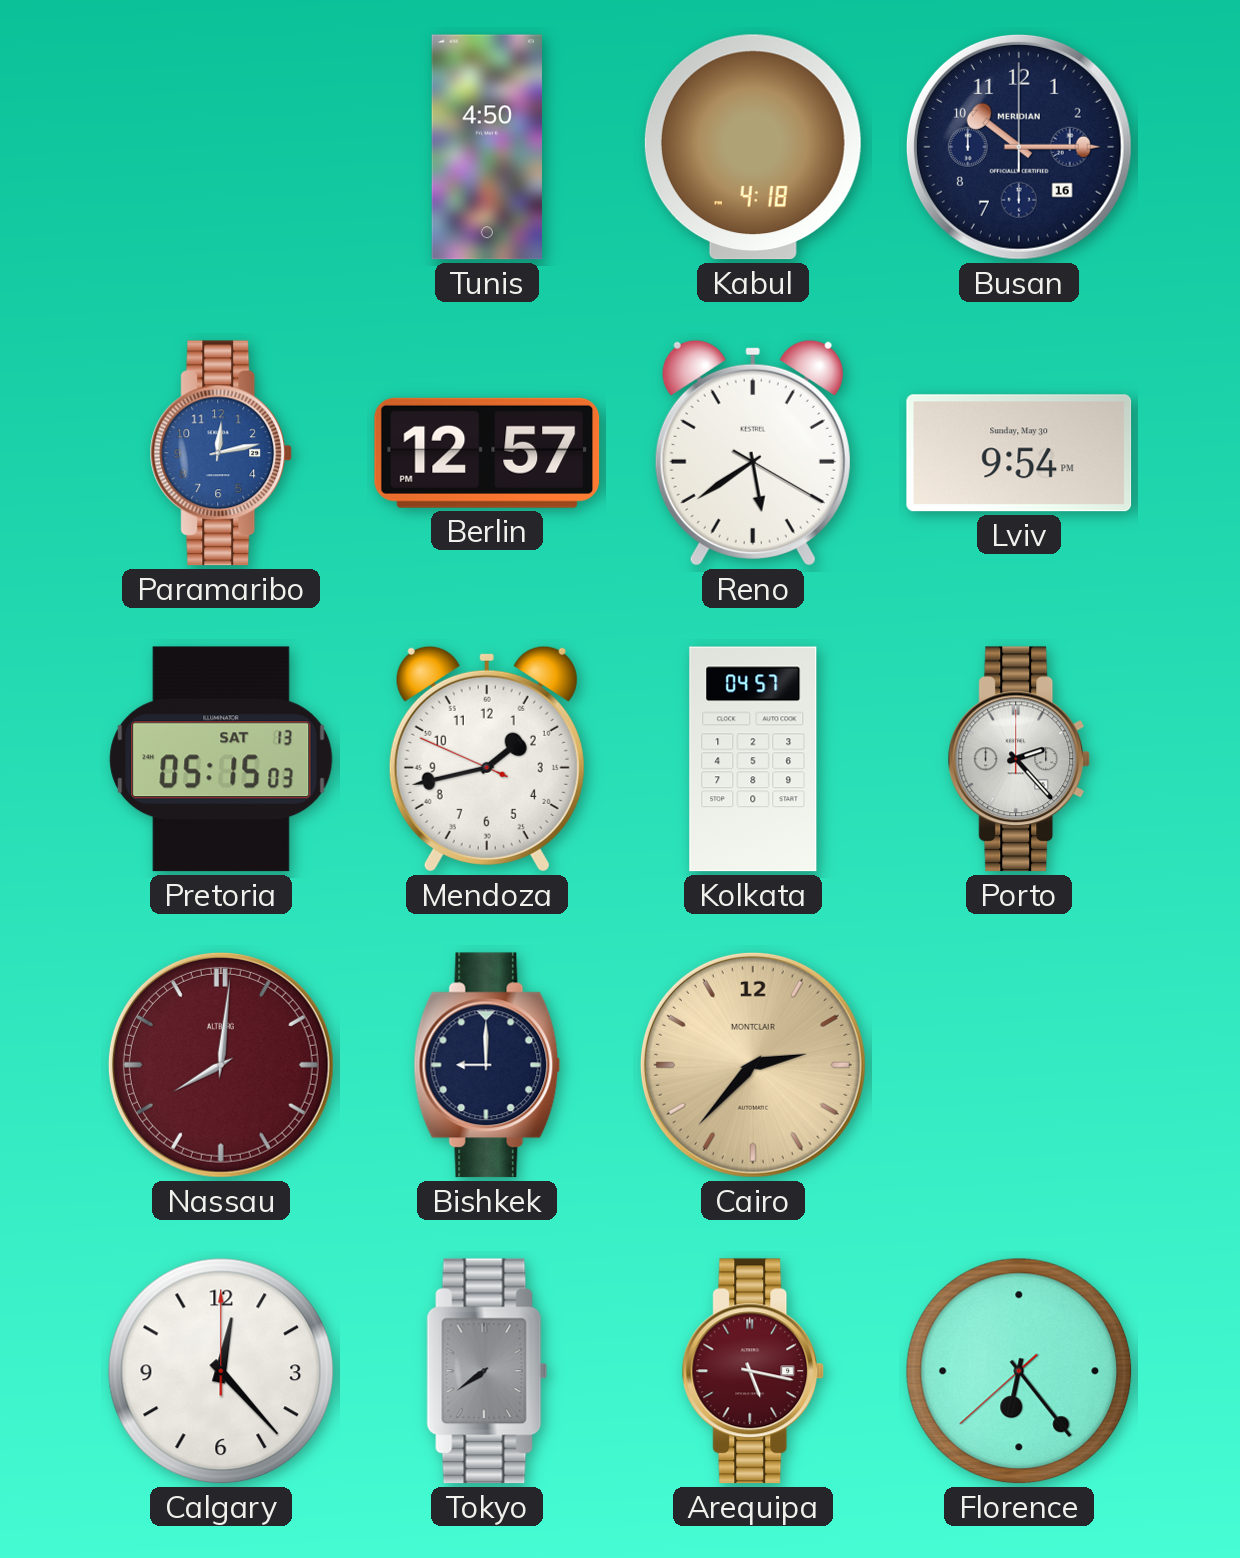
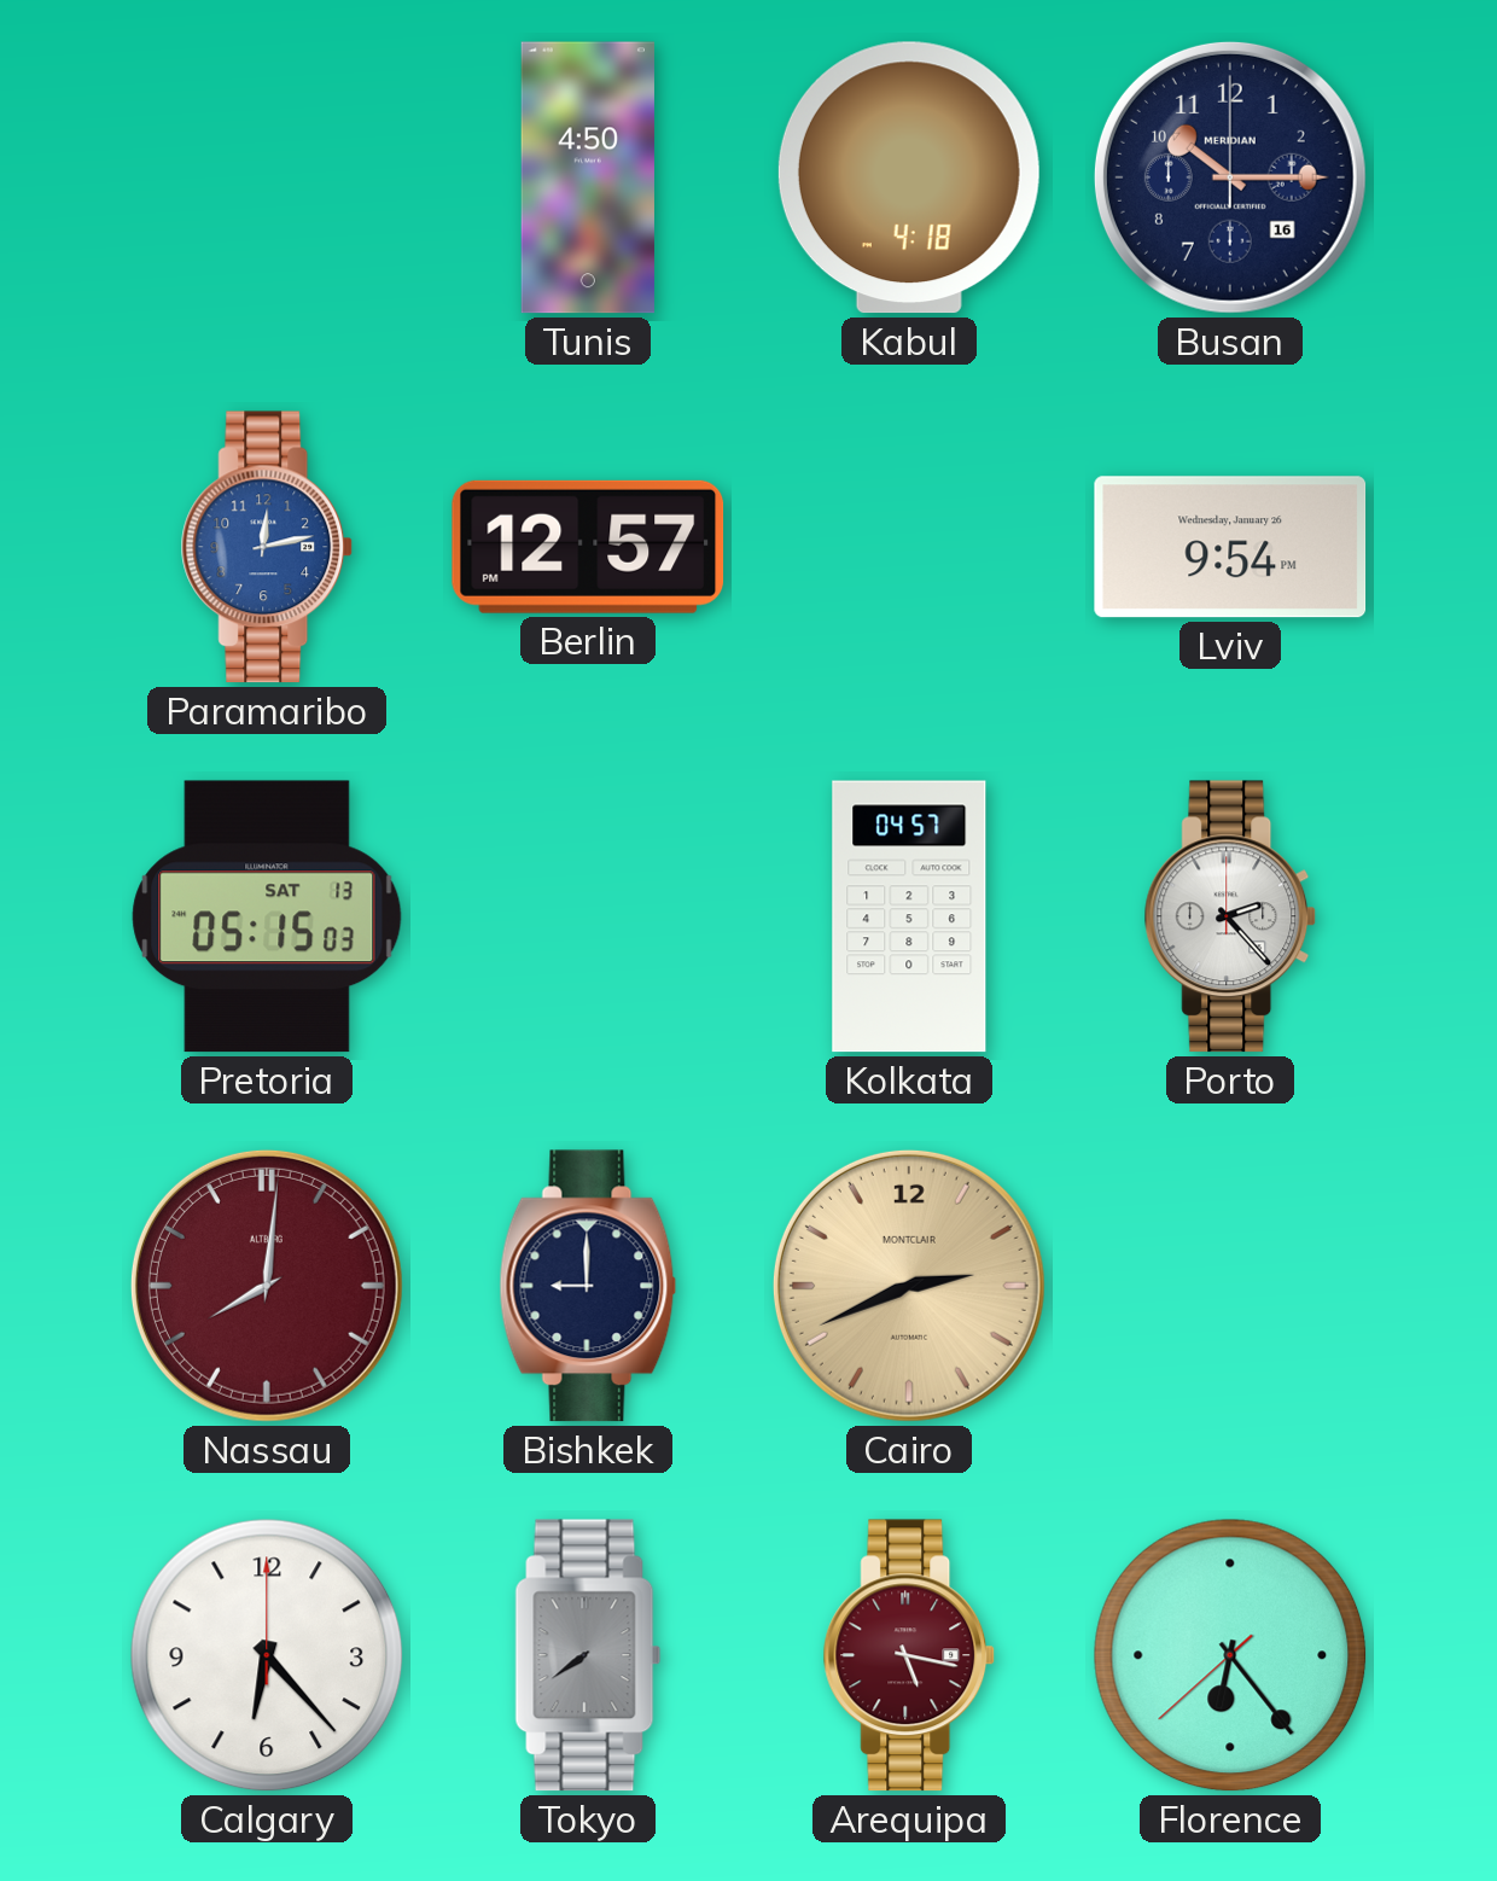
Reno: 5:39 -> none (753, 453)
Lviv date: Sunday, May 30 -> Wednesday, January 26 (1230, 547)
Mendoza: 1:42 -> none (487, 759)
Cairo: 2:37 -> 2:41 (909, 1286)
Calgary: 12:23 -> 6:23 (267, 1655)
